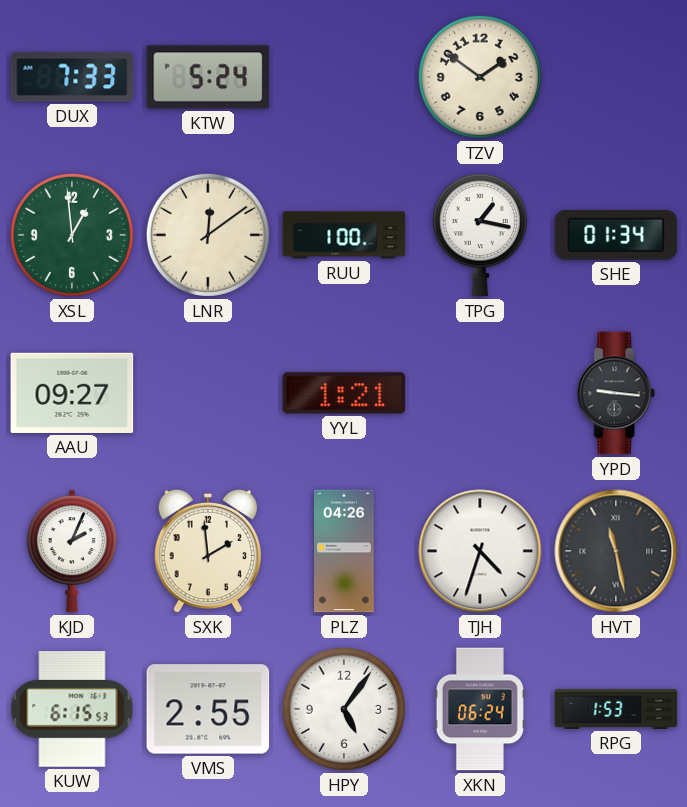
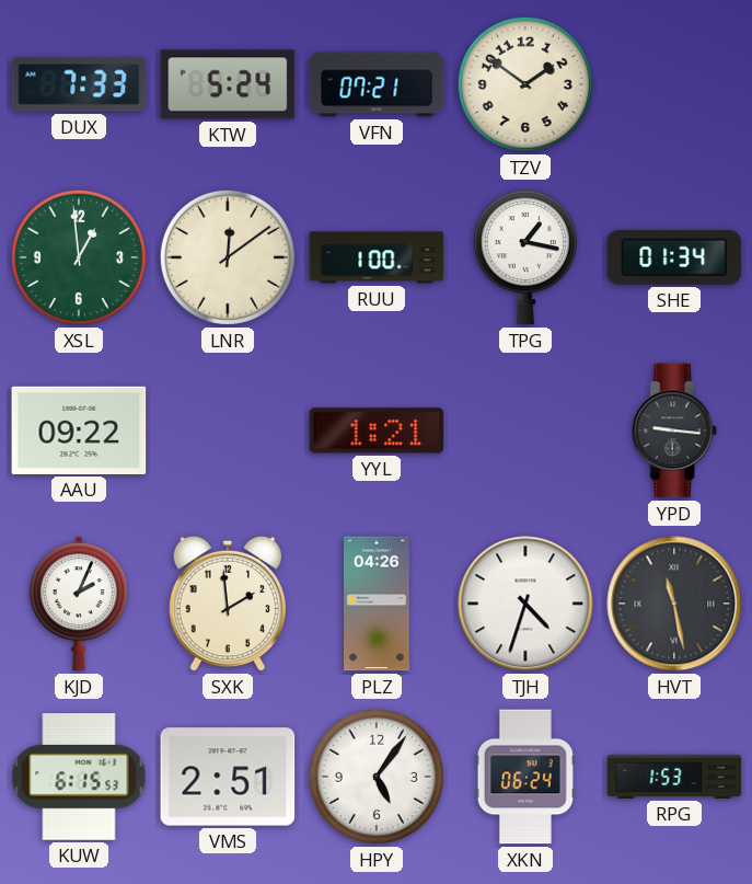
VFN: none -> 07:21 (377, 84)
AAU: 09:27 -> 09:22 (79, 430)
VMS: 2:55 -> 2:51 (228, 777)
